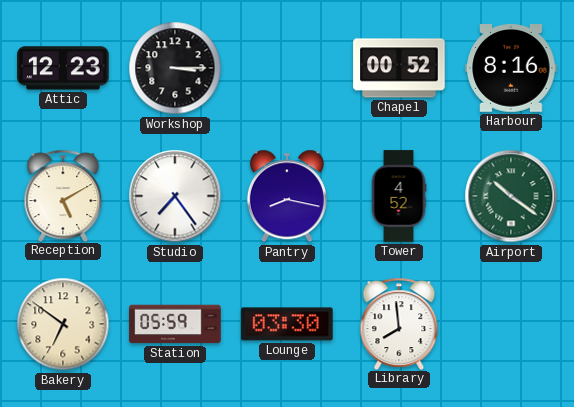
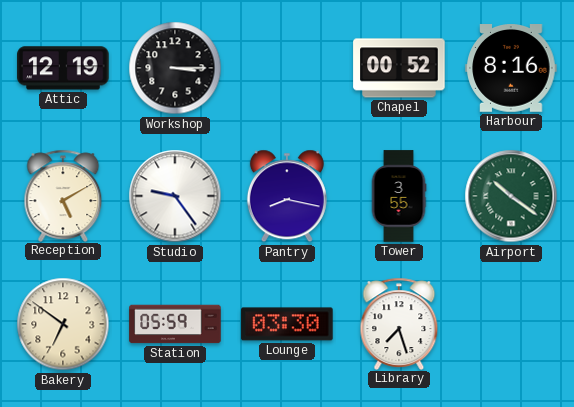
Attic: 12:23 -> 12:19 (63, 68)
Studio: 7:24 -> 9:24 (175, 196)
Tower: 4:52 -> 3:55 (399, 196)
Library: 7:59 -> 7:27 (399, 323)
